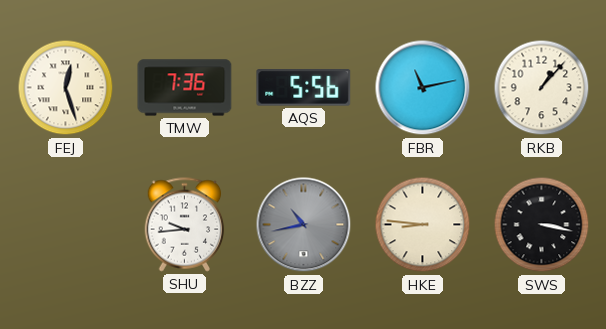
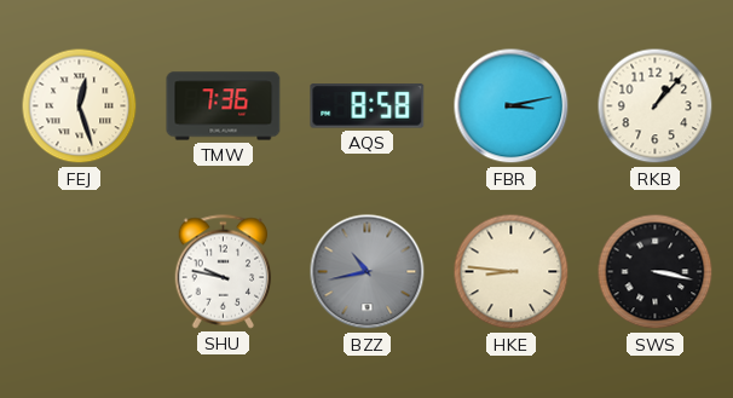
AQS: 5:56 -> 8:58 (368, 106)
FBR: 11:13 -> 3:13 (512, 106)
SHU: 9:44 -> 9:47 (224, 272)
